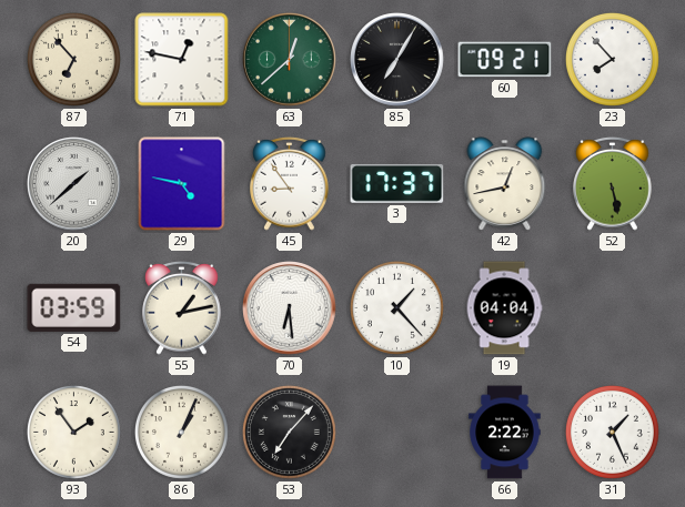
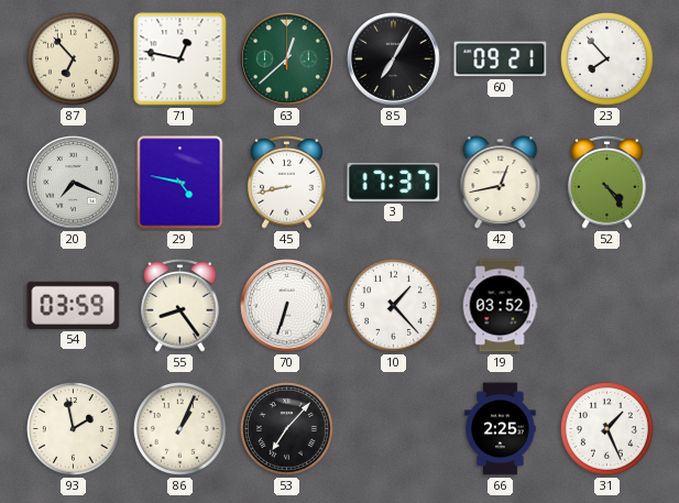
20: 1:38 -> 7:19 (74, 183)
45: 8:54 -> 8:43 (287, 182)
52: 5:28 -> 4:24 (607, 182)
55: 1:13 -> 8:24 (180, 305)
70: 6:29 -> 6:33 (287, 306)
19: 04:04 -> 03:52 (500, 306)
93: 1:54 -> 1:58 (73, 428)
66: 2:22 -> 2:25 (501, 429)
